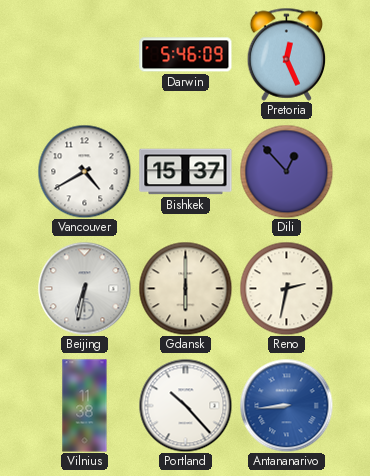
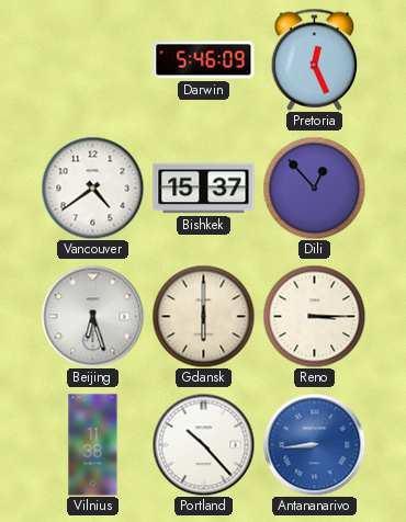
Vancouver: 4:40 -> 4:39 (92, 188)
Beijing: 6:32 -> 6:27 (92, 316)
Reno: 2:32 -> 3:15 (314, 316)
